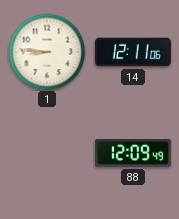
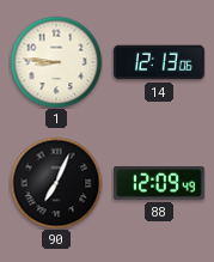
14: 12:11 -> 12:13 (159, 62)
90: none -> 7:04 (56, 183)
